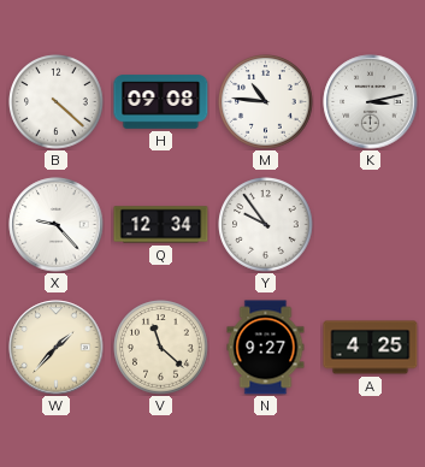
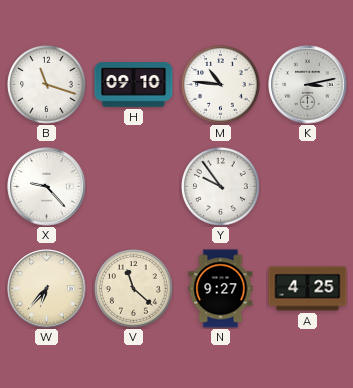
B: 4:22 -> 11:18 (47, 85)
H: 09:08 -> 09:10 (134, 85)
Q: 12:34 -> none (161, 225)
W: 1:37 -> 6:37 (47, 289)
